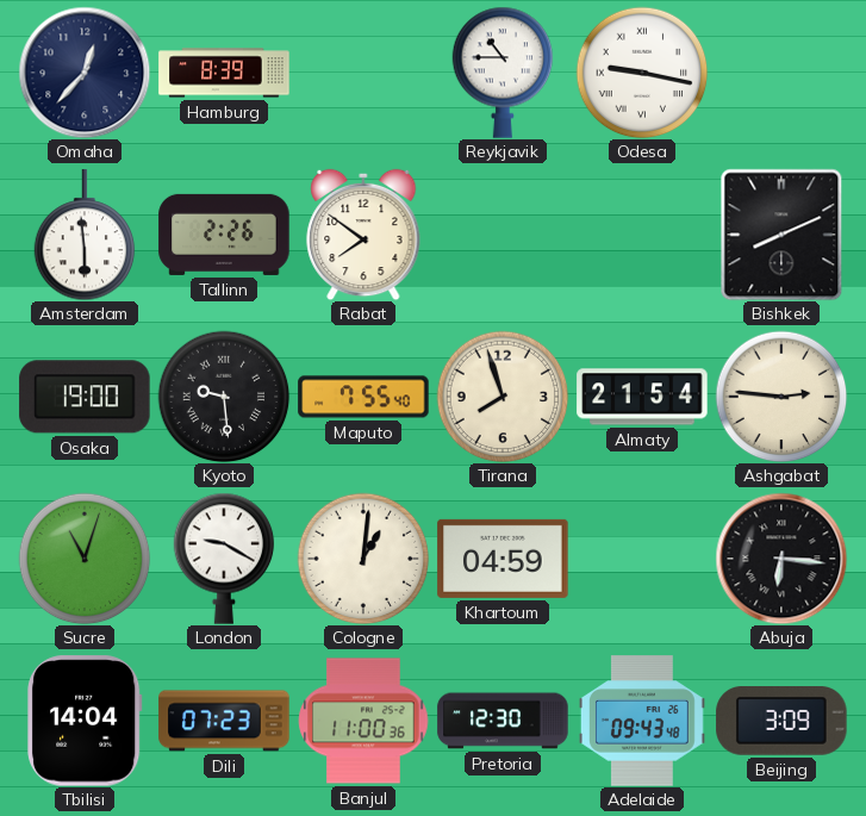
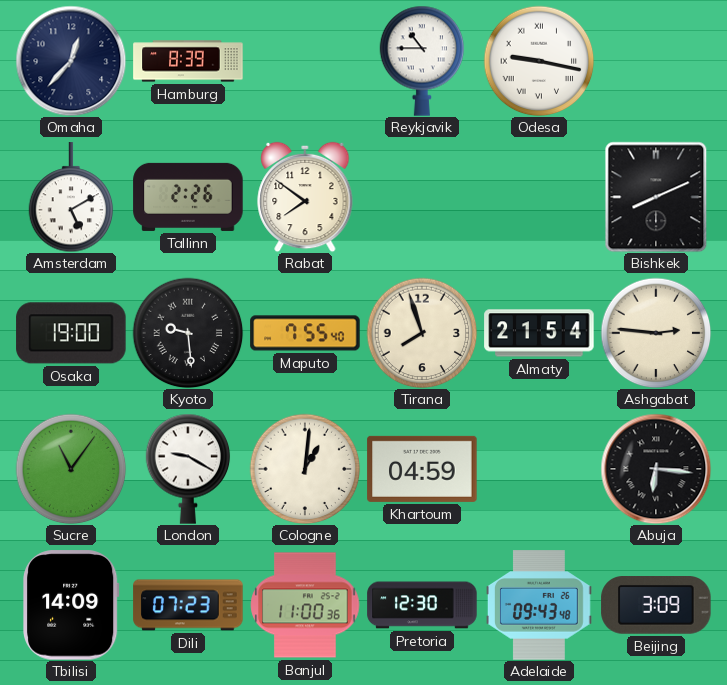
Amsterdam: 5:59 -> 5:10 (71, 197)
Sucre: 11:03 -> 11:06 (71, 469)
Tbilisi: 14:04 -> 14:09 (72, 605)
